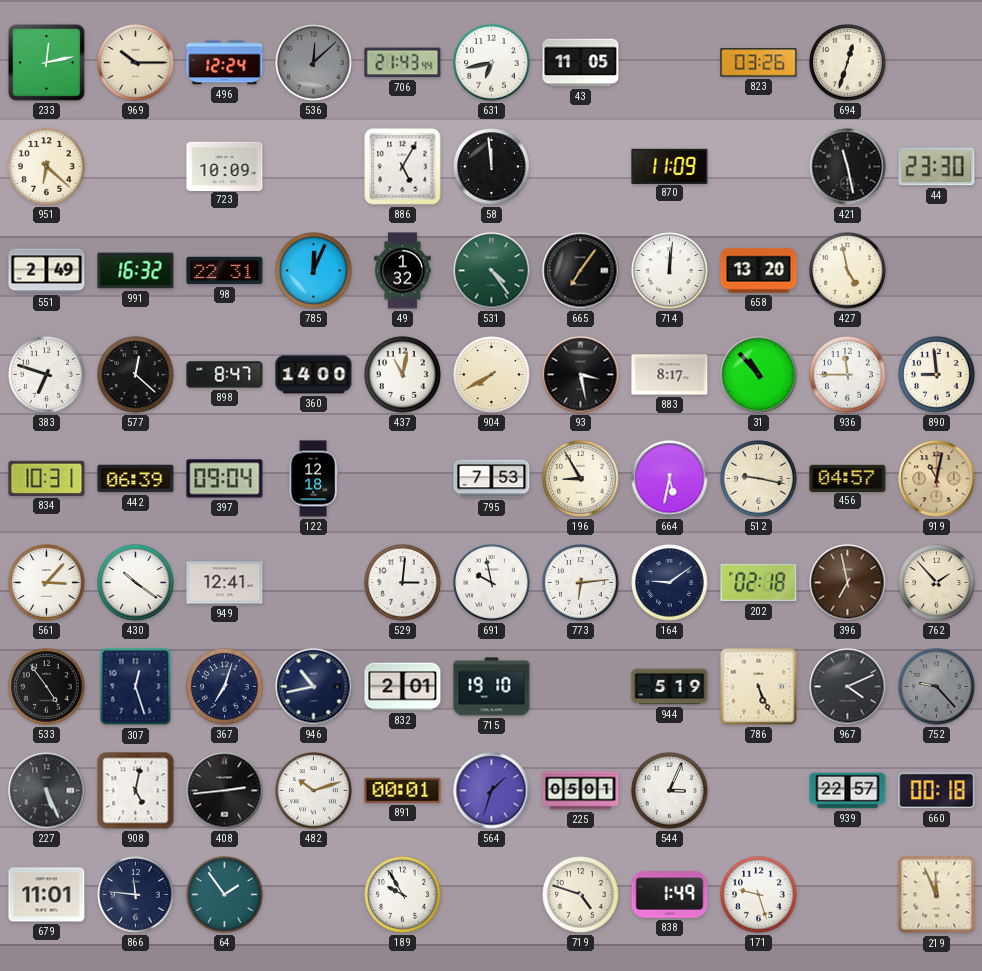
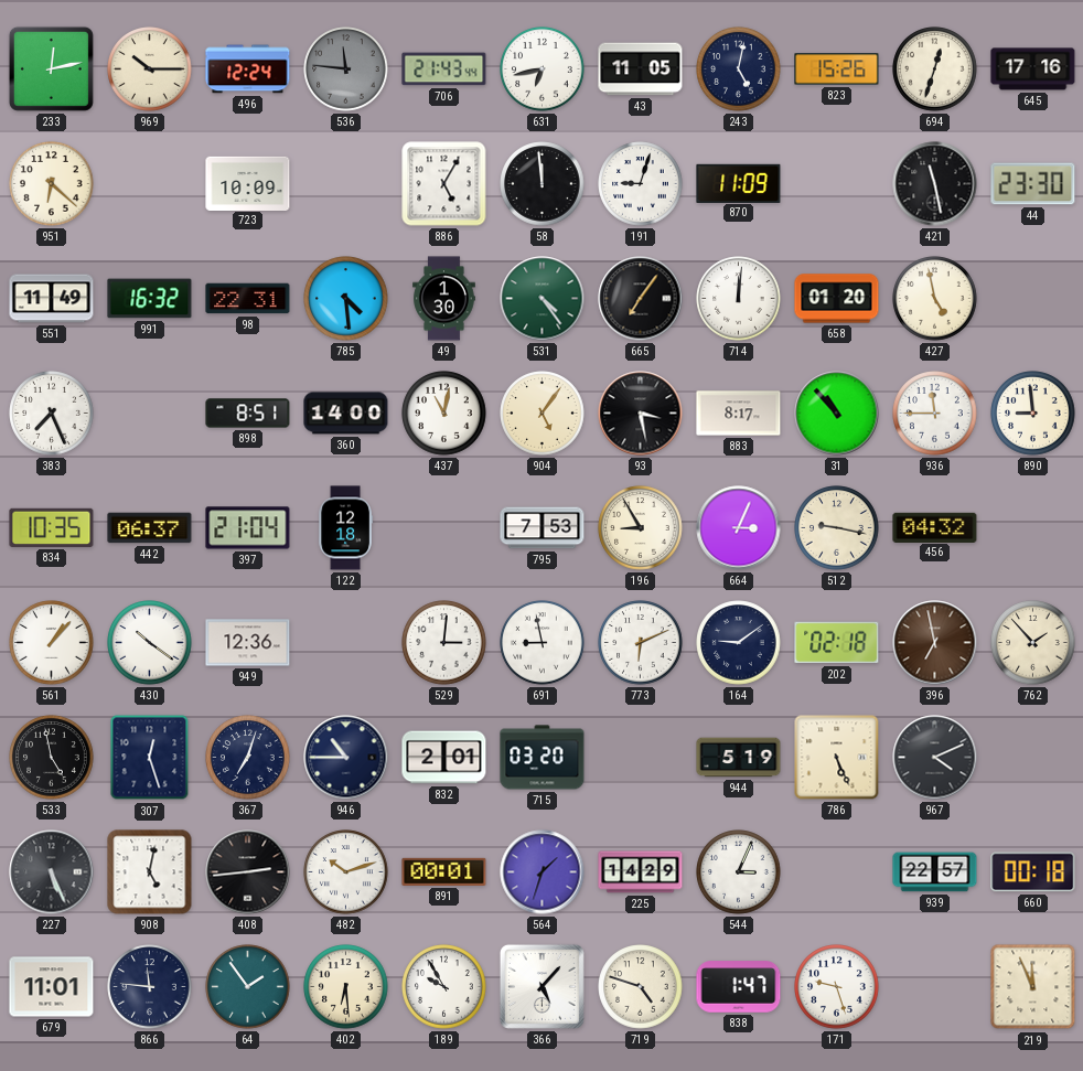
536: 12:08 -> 11:46 (346, 69)
243: none -> 5:02 (739, 69)
823: 03:26 -> 15:26 (837, 69)
645: none -> 17:16 (1033, 69)
191: none -> 9:03 (641, 184)
551: 2:49 -> 11:49 (52, 299)
785: 12:04 -> 4:29 (346, 299)
49: 1:32 -> 1:30 (444, 299)
658: 13:20 -> 01:20 (837, 299)
383: 6:48 -> 7:26 (52, 414)
577: 12:22 -> none (136, 375)
898: 8:47 -> 8:51 (248, 414)
904: 7:40 -> 5:06 (543, 414)
834: 10:31 -> 10:35 (52, 527)
442: 06:39 -> 06:37 (150, 528)
397: 09:04 -> 21:04 (248, 528)
664: 5:32 -> 3:04 (739, 528)
456: 04:57 -> 04:32 (935, 527)
919: 11:02 -> none (937, 479)
561: 3:07 -> 1:07 (52, 643)
949: 12:41 -> 12:36 (248, 643)
691: 9:58 -> 8:58 (543, 643)
773: 6:14 -> 6:11 (641, 643)
533: 4:54 -> 4:58 (52, 758)
946: 10:43 -> 10:45 (346, 758)
715: 19:10 -> 03:20 (543, 758)
752: 9:23 -> none (937, 687)
225: 05:01 -> 14:29 (641, 872)
402: none -> 6:29 (346, 987)
366: none -> 5:07 (541, 986)
838: 1:49 -> 1:47 (739, 987)
